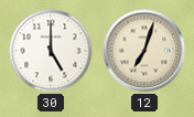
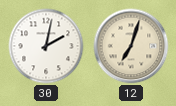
30: 5:00 -> 2:02 (46, 46)
